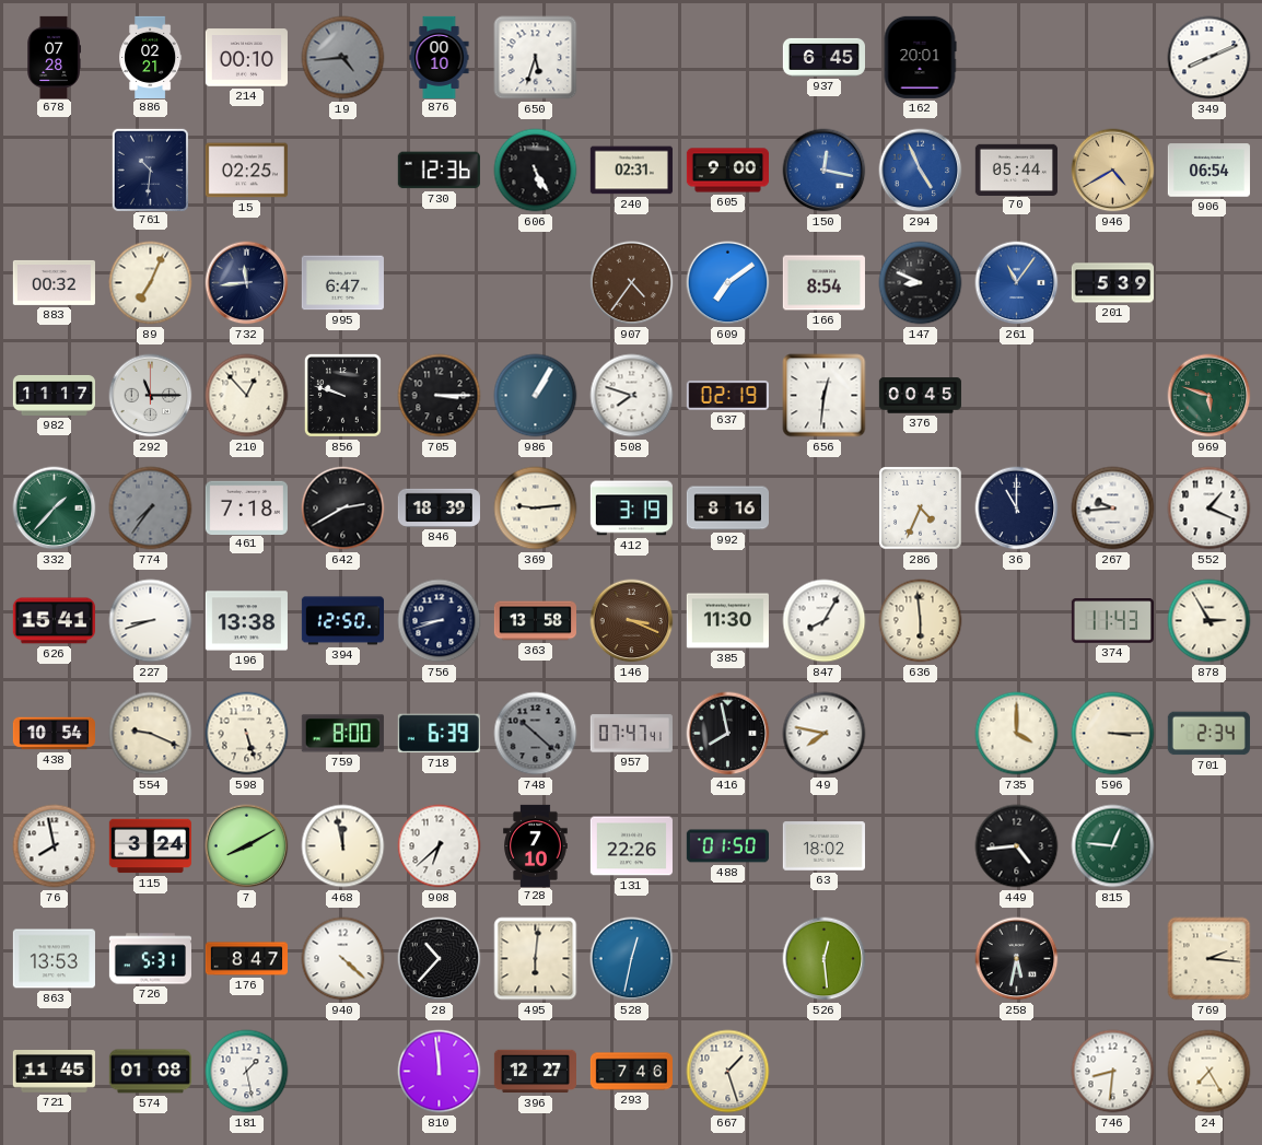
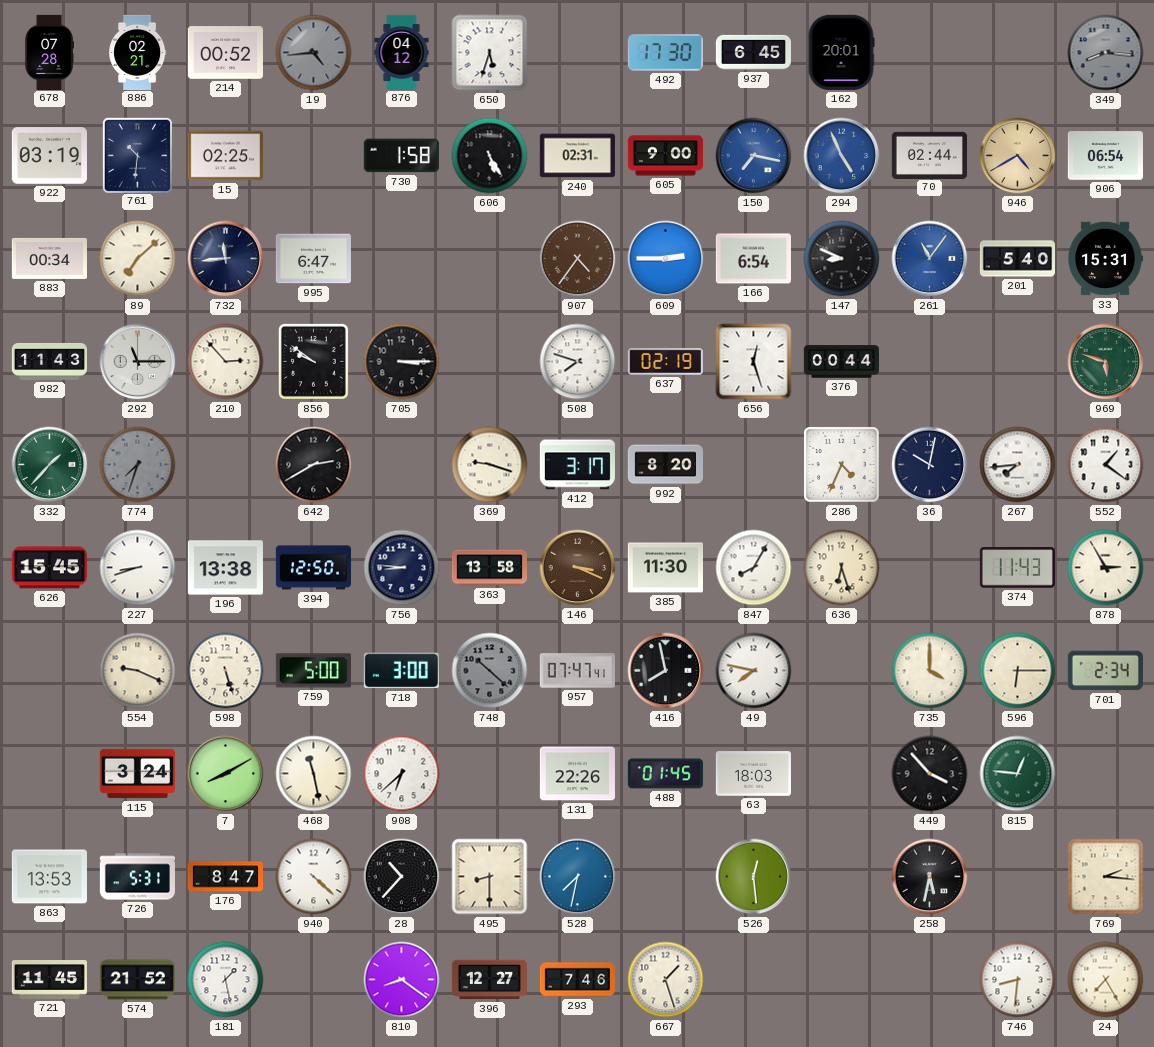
214: 00:10 -> 00:52 (225, 53)
876: 00:10 -> 04:12 (402, 52)
492: none -> 17:30 (665, 53)
349: 8:11 -> 8:16 (1106, 53)
349 dial: white -> grey (1106, 53)
922: none -> 03:19 (49, 156)
730: 12:36 -> 1:58 (401, 156)
150: 12:17 -> 7:17 (754, 156)
70: 05:44 -> 02:44 (929, 155)
883: 00:32 -> 00:34 (49, 258)
89: 7:04 -> 7:08 (138, 259)
609: 7:09 -> 2:45 (666, 259)
166: 8:54 -> 6:54 (753, 259)
201: 5:39 -> 5:40 (1017, 259)
33: none -> 15:31 (1105, 259)
982: 11:17 -> 11:43 (49, 361)
210: 12:53 -> 2:53 (226, 362)
856: 9:48 -> 9:51 (313, 361)
986: 1:05 -> none (536, 396)
656: 12:31 -> 12:27 (754, 362)
376: 00:45 -> 00:44 (841, 362)
774: 7:36 -> 7:33 (138, 465)
461: 7:18 -> none (246, 507)
846: 18:39 -> none (439, 507)
369: 9:14 -> 9:18 (490, 465)
412: 3:19 -> 3:17 (577, 465)
992: 8:16 -> 8:20 (665, 465)
36: 11:00 -> 10:02 (930, 465)
267: 9:44 -> 7:44 (1018, 465)
552: 1:19 -> 1:21 (1106, 465)
626: 15:41 -> 15:45 (49, 568)
756: 8:42 -> 8:46 (402, 568)
636: 5:59 -> 6:27 (842, 568)
438: 10:54 -> none (54, 734)
759: 8:00 -> 5:00 (313, 671)
718: 6:39 -> 3:00 (401, 671)
596: 3:15 -> 6:15 (1018, 671)
76: 7:58 -> none (55, 846)
468: 11:58 -> 11:28 (314, 774)
728: 7:10 -> none (536, 845)
488: 01:50 -> 01:45 (665, 774)
63: 18:02 -> 18:03 (753, 774)
449: 4:44 -> 3:53 (930, 774)
495: 6:01 -> 8:30 (490, 877)
528: 12:32 -> 7:32 (578, 877)
574: 01:08 -> 21:52 (137, 980)
810: 11:59 -> 8:21 (402, 980)
